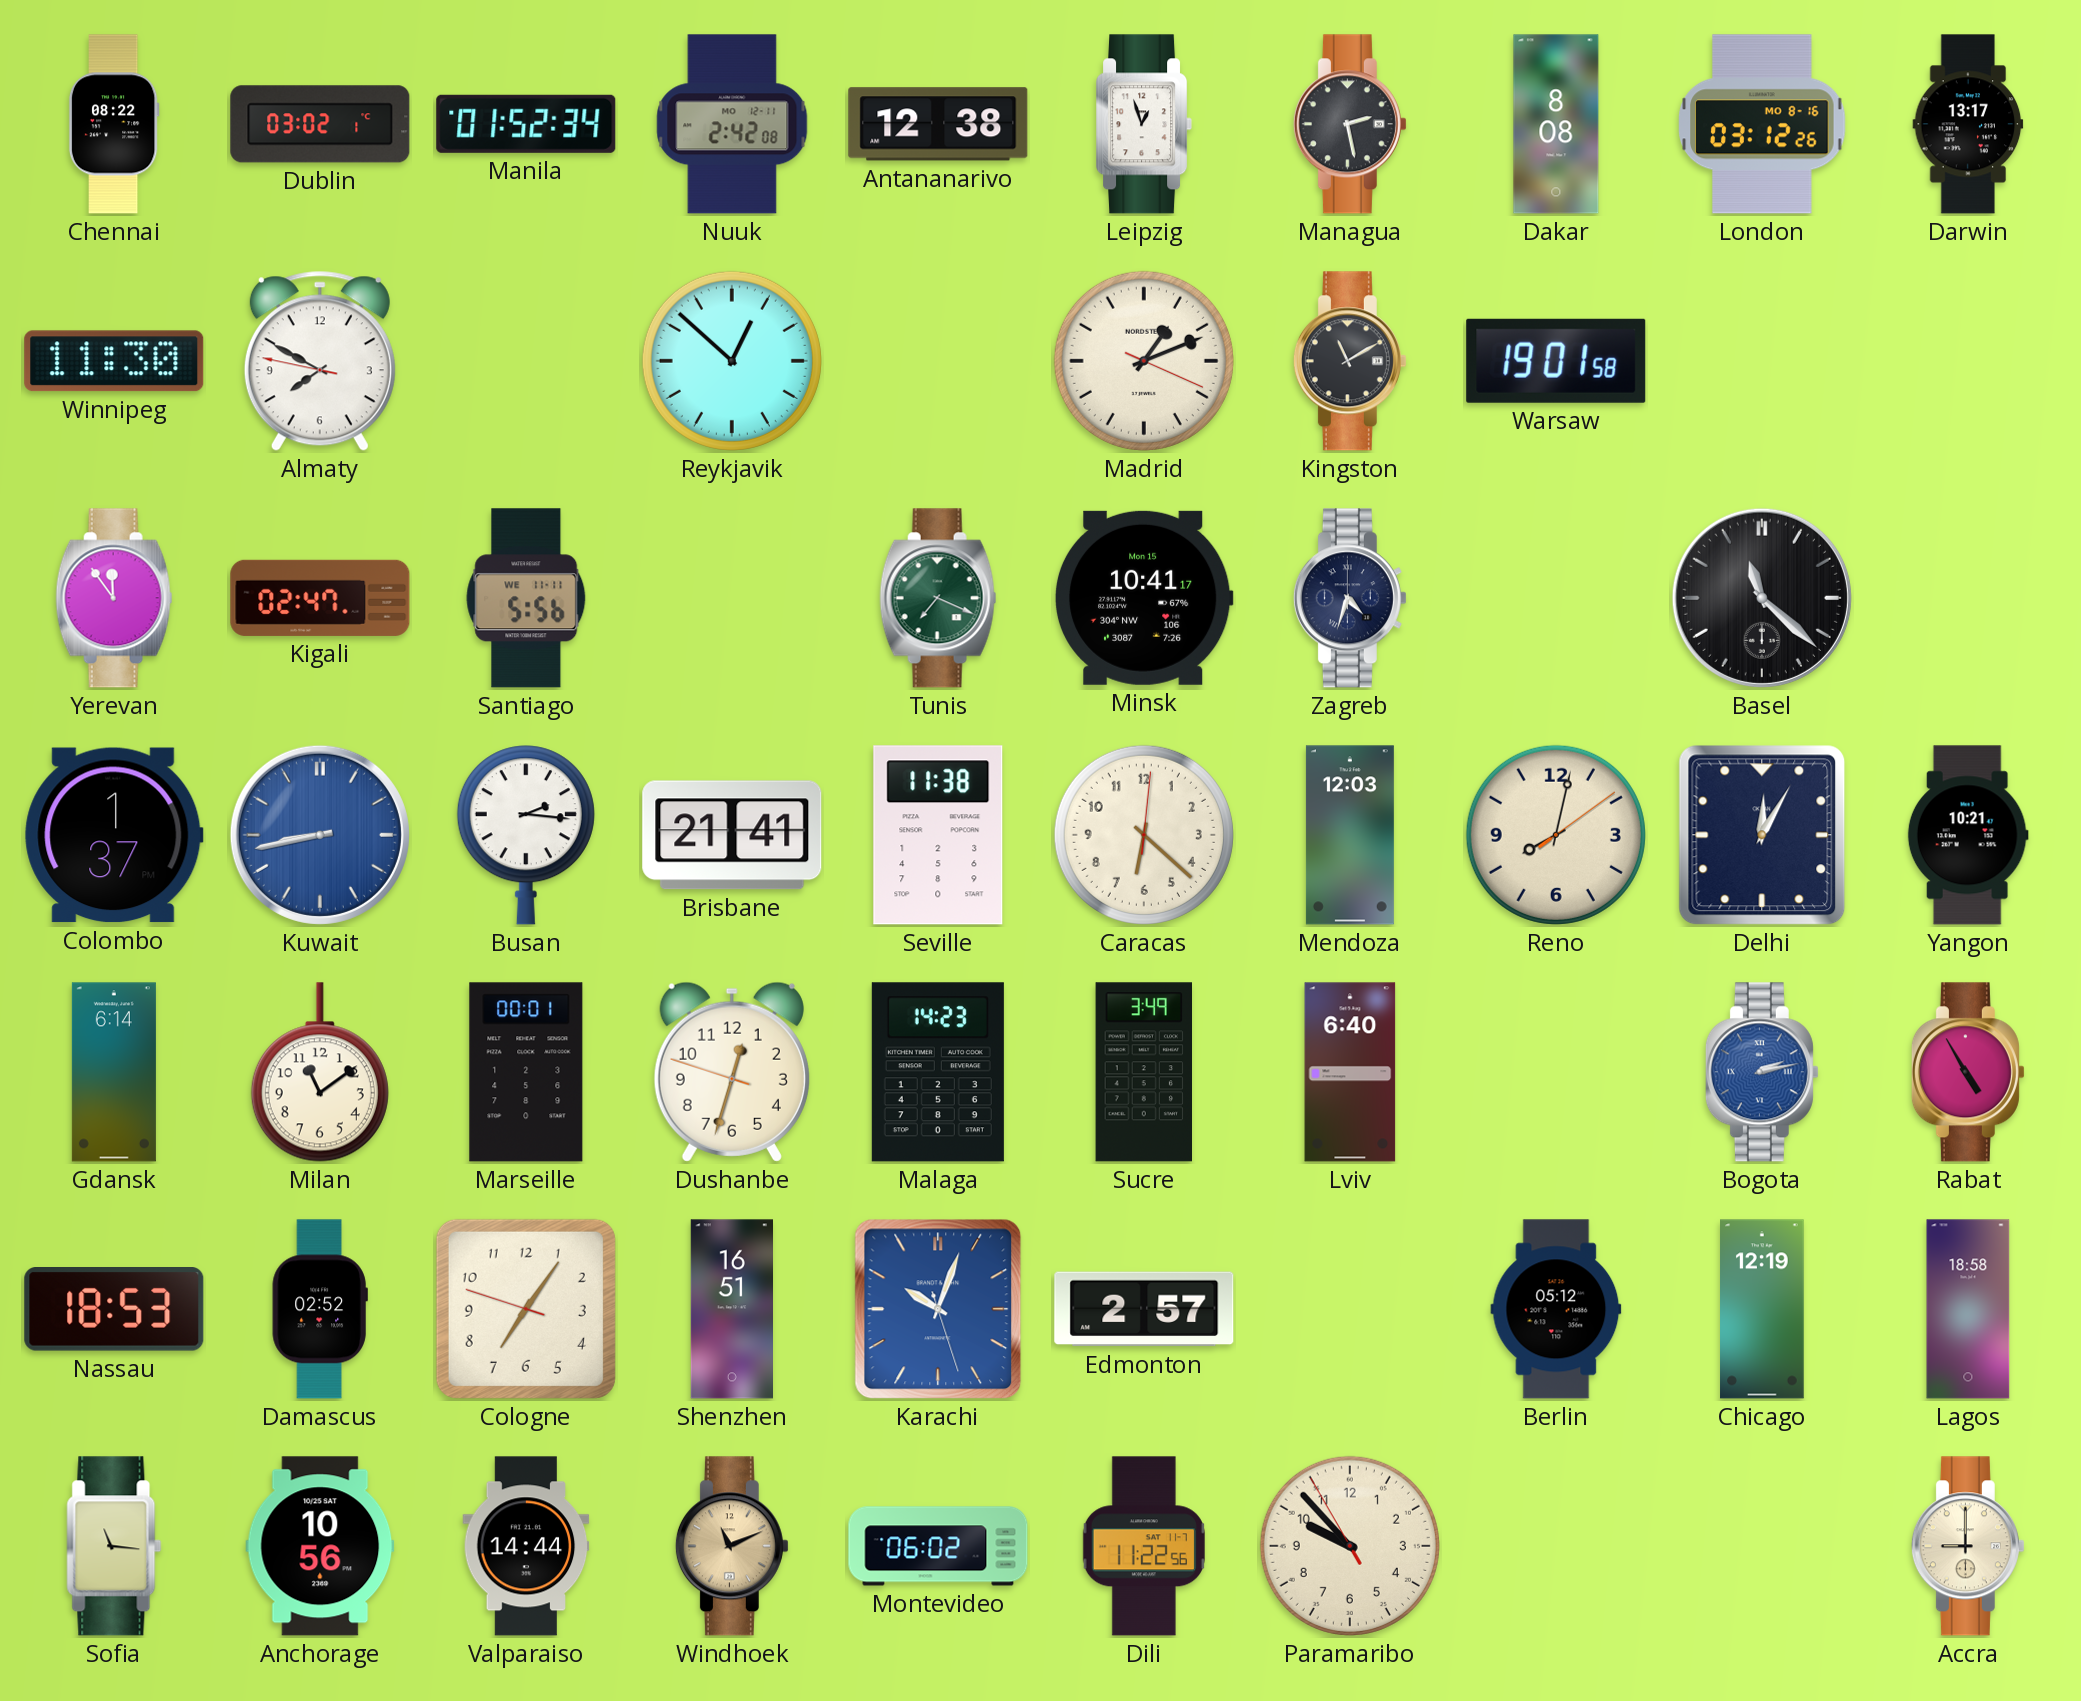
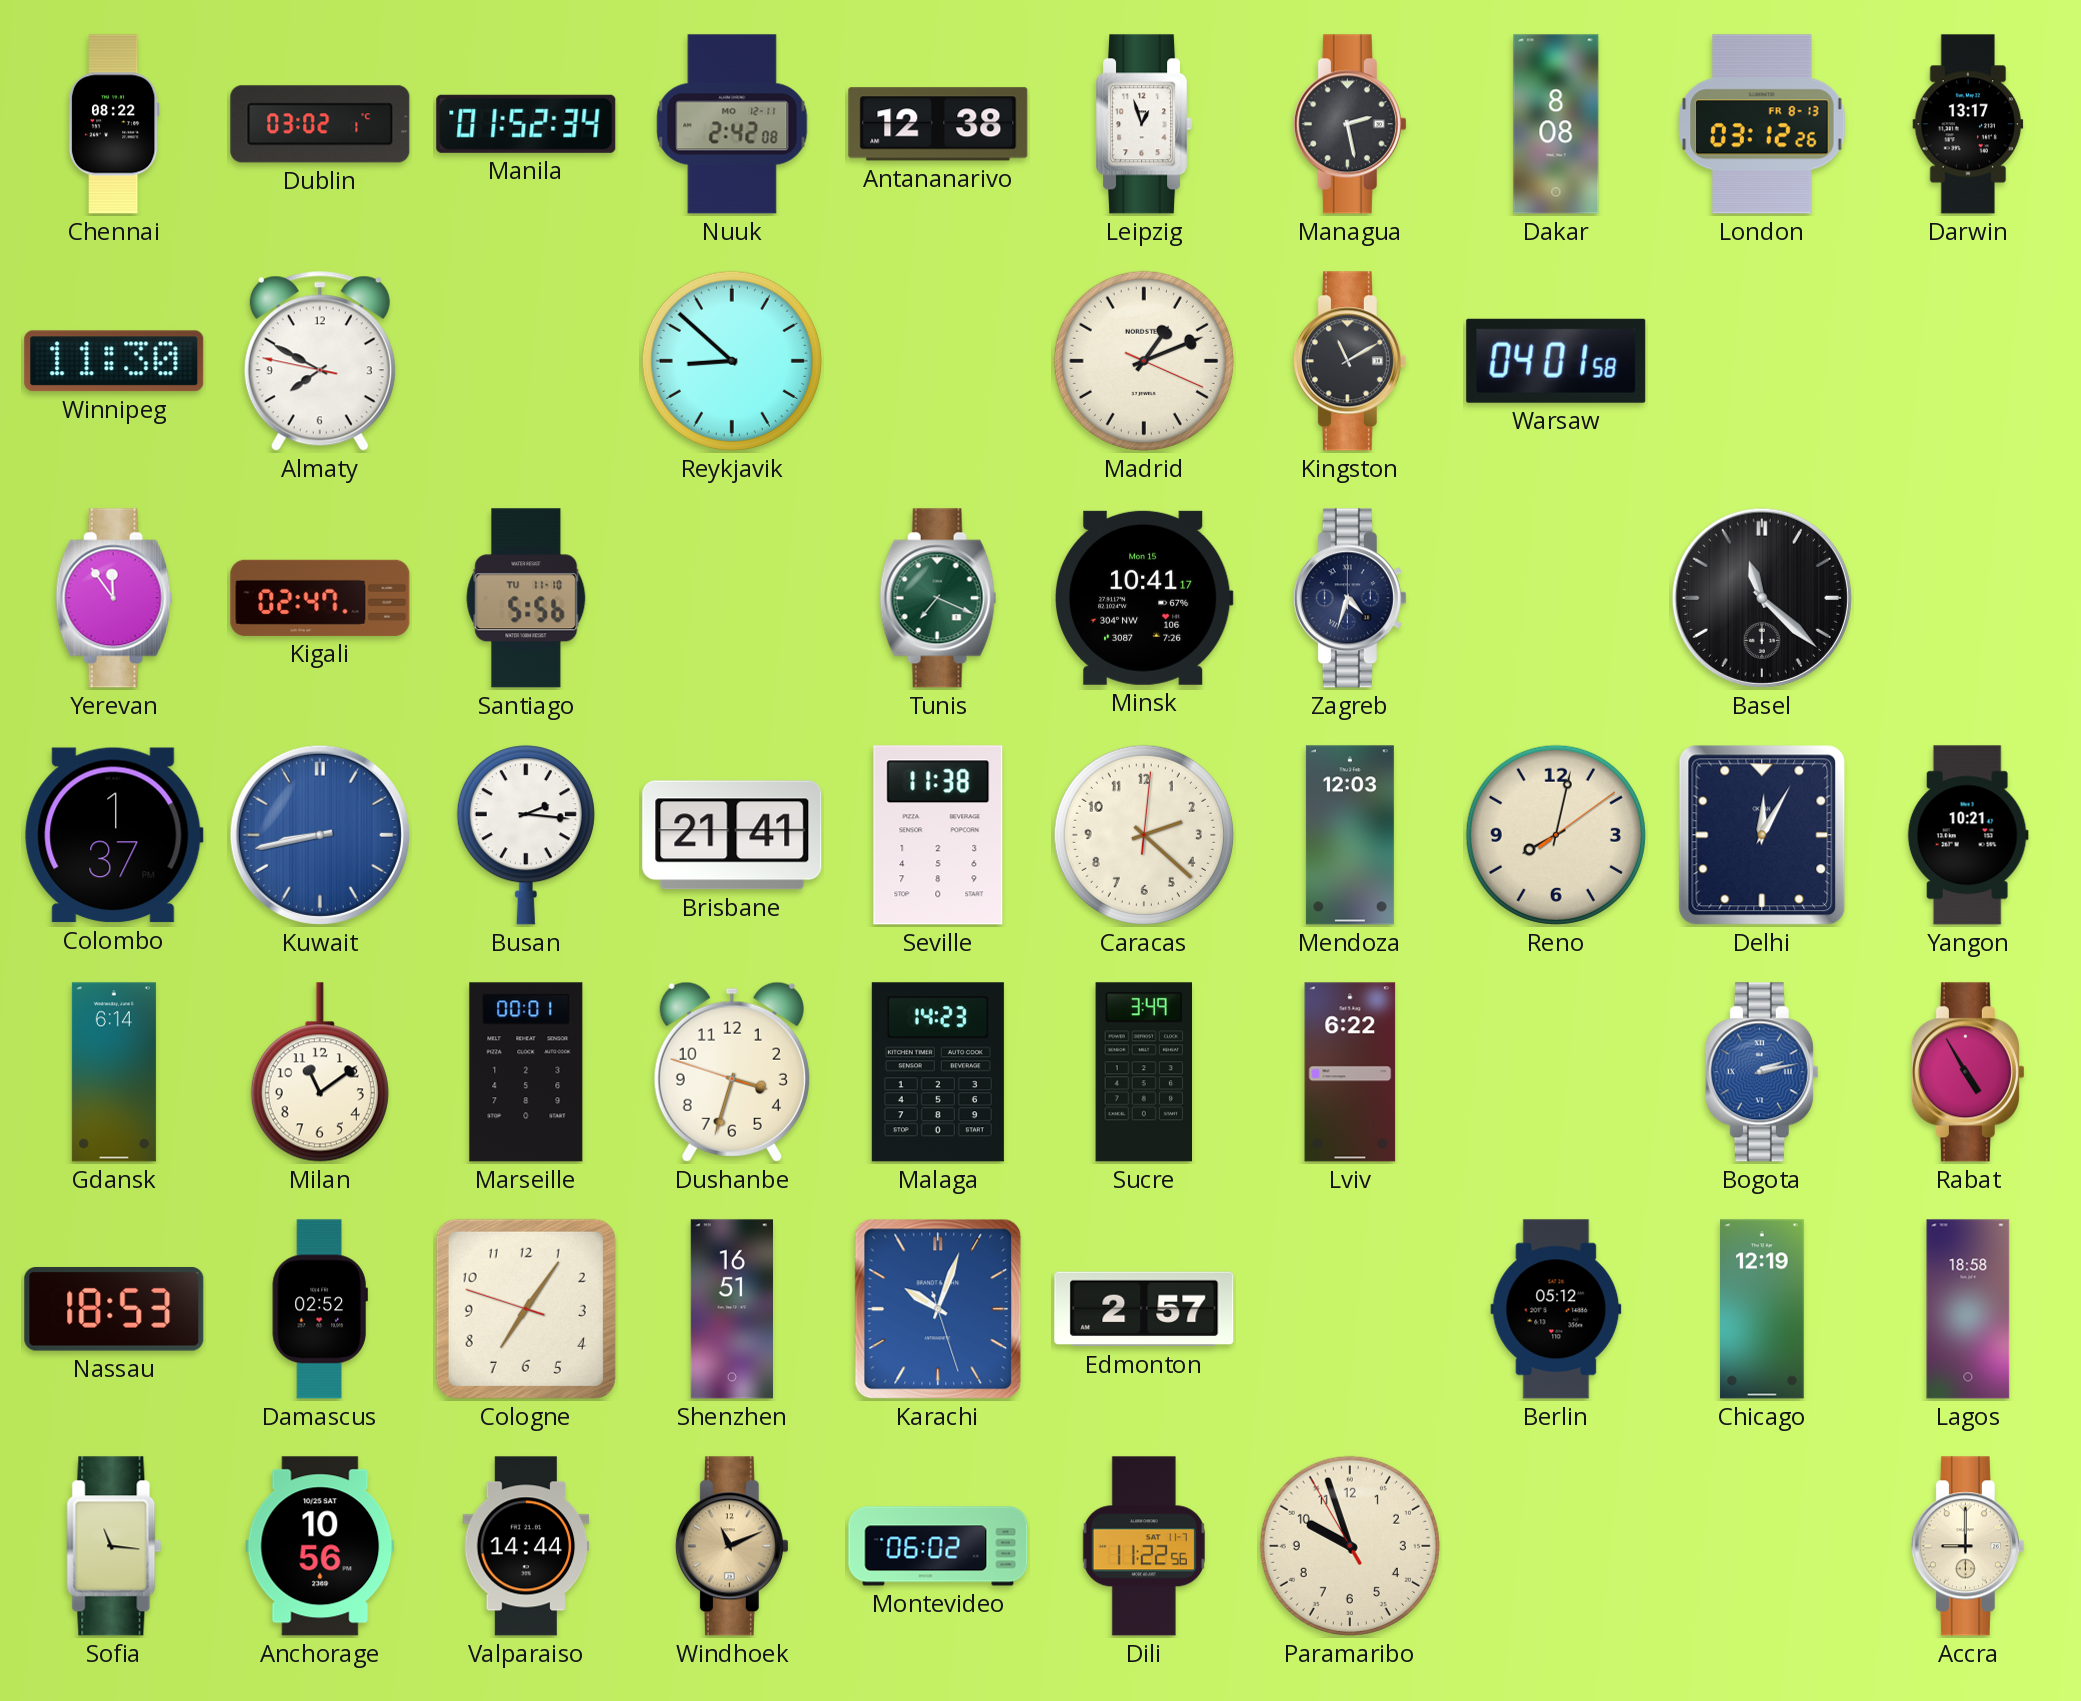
London date: MO 8-16 -> FR 8-13 (1762, 124)
Reykjavik: 12:52 -> 8:52 (732, 361)
Warsaw: 19:01 -> 04:01 (1556, 361)
Santiago date: WE 11-11 -> TU 11-10 (526, 598)
Caracas: 6:22 -> 2:22 (1144, 835)
Dushanbe: 12:32 -> 3:32 (732, 1072)
Lviv: 6:40 -> 6:22 (1350, 1072)
Paramaribo: 9:52 -> 9:56 (1350, 1546)
